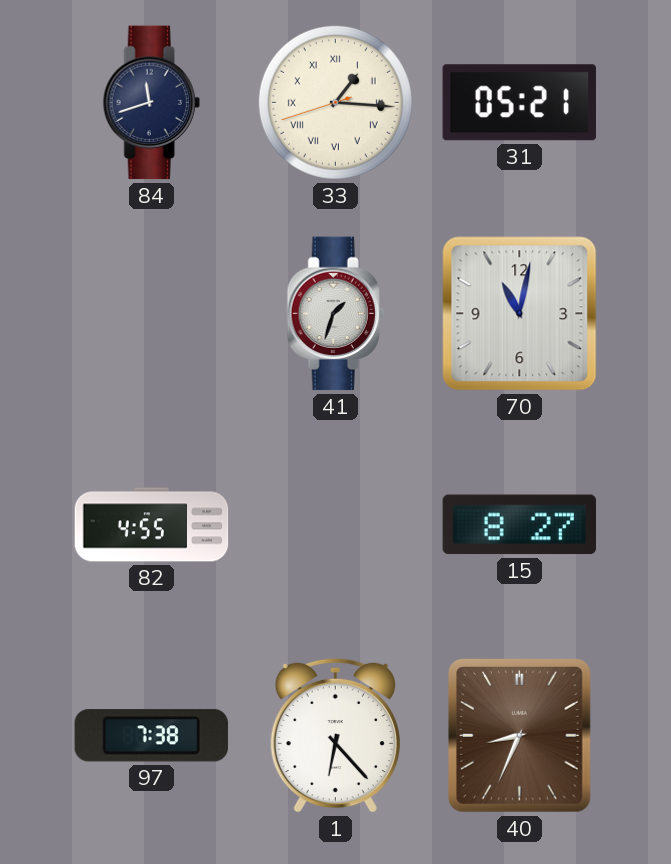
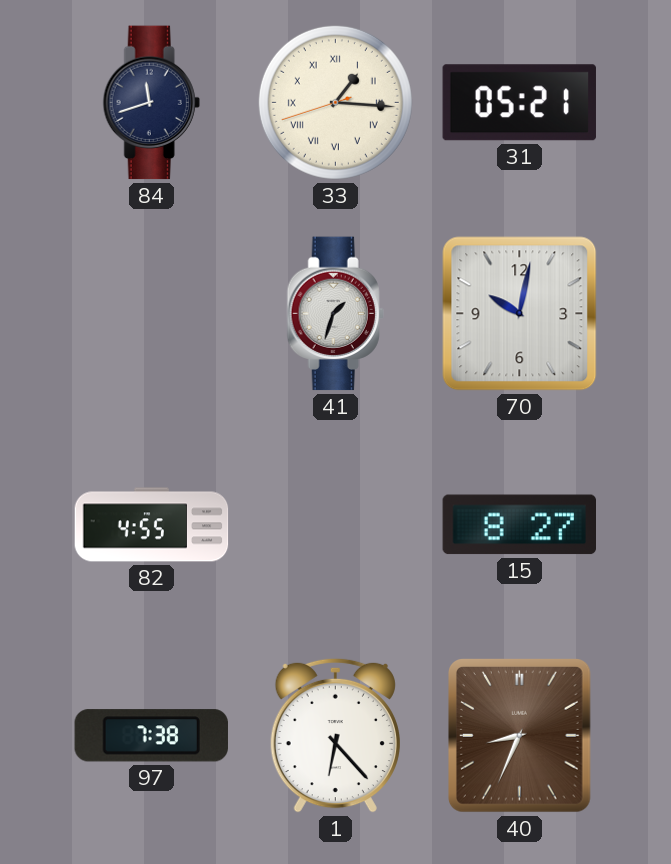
70: 11:02 -> 10:02 (520, 314)
